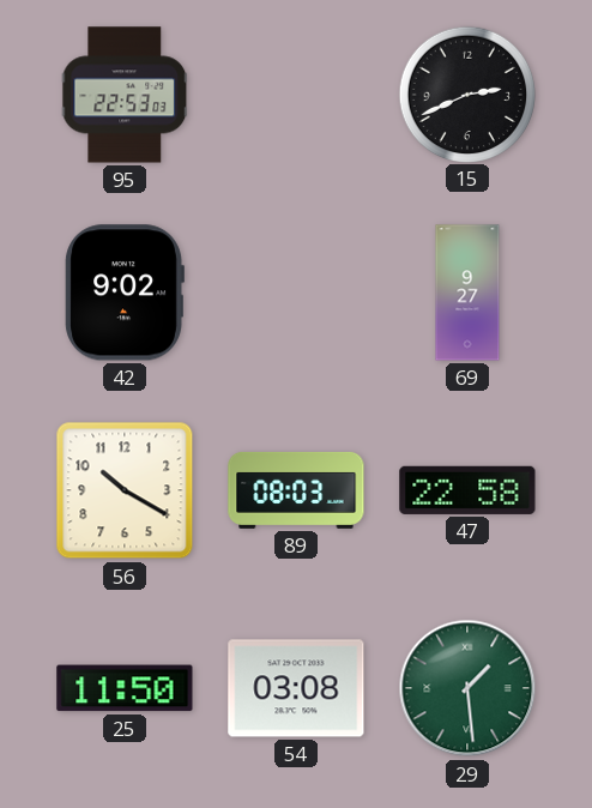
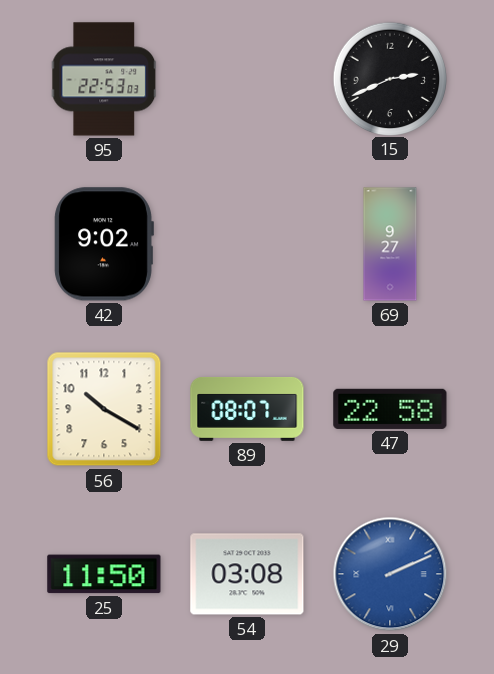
89: 08:03 -> 08:07 (247, 409)
29: 1:29 -> 2:11 (390, 574)
29 dial: green -> blue (390, 574)
